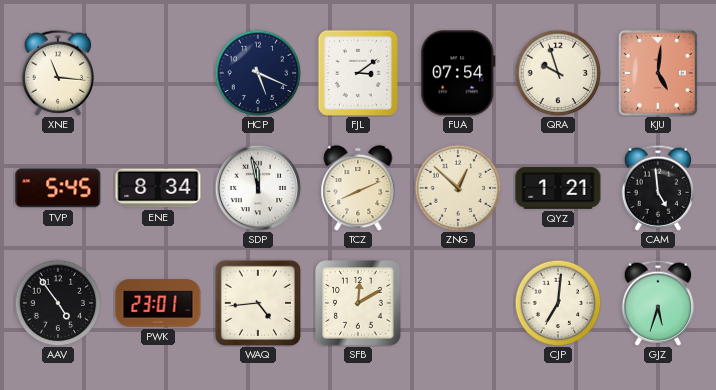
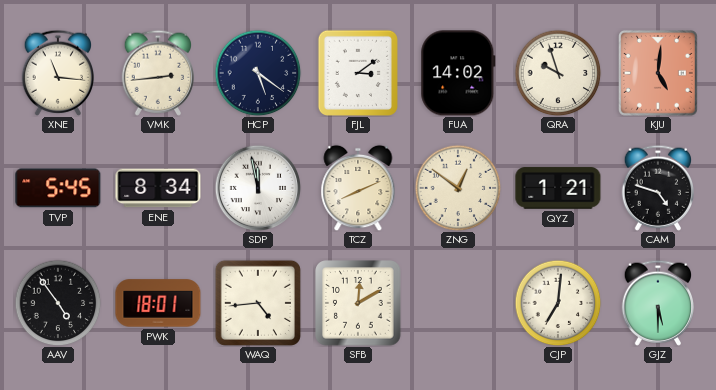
VMK: none -> 2:44 (157, 73)
HCP: 5:19 -> 5:21 (258, 73)
FUA: 07:54 -> 14:02 (458, 73)
ZNG: 12:52 -> 12:51 (458, 188)
CAM: 4:59 -> 4:48 (657, 188)
PWK: 23:01 -> 18:01 (158, 303)
GJZ: 5:33 -> 5:30 (657, 303)
